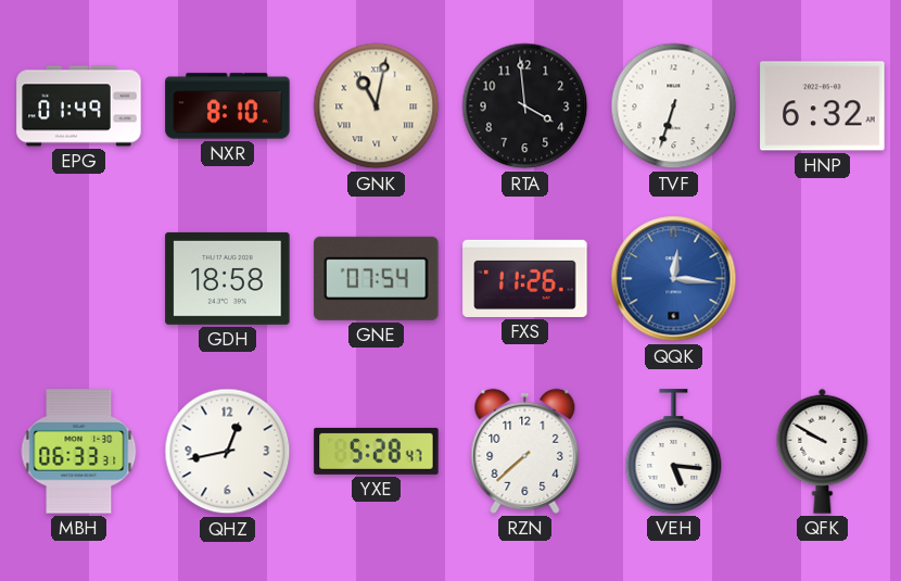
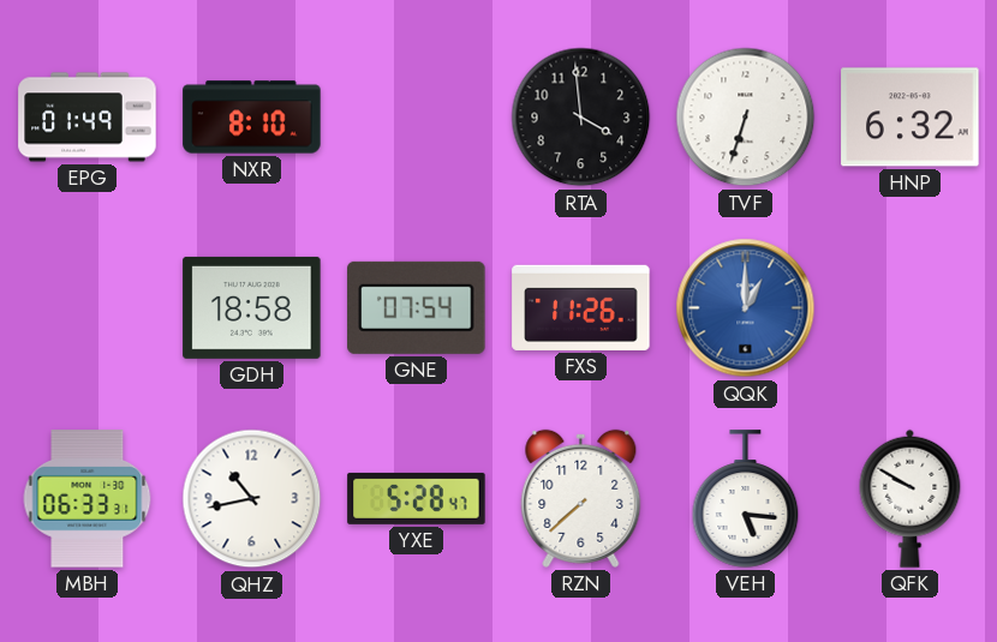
GNK: 11:02 -> none (377, 106)
QQK: 12:16 -> 1:00 (746, 308)
QHZ: 12:43 -> 10:43 (252, 499)
